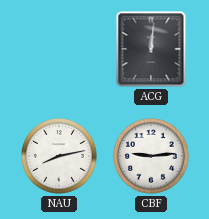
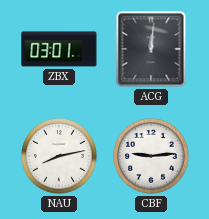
ZBX: none -> 03:01 (59, 49)
